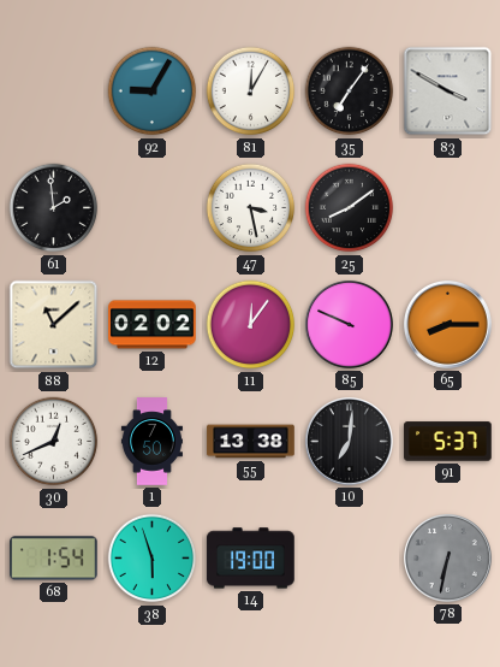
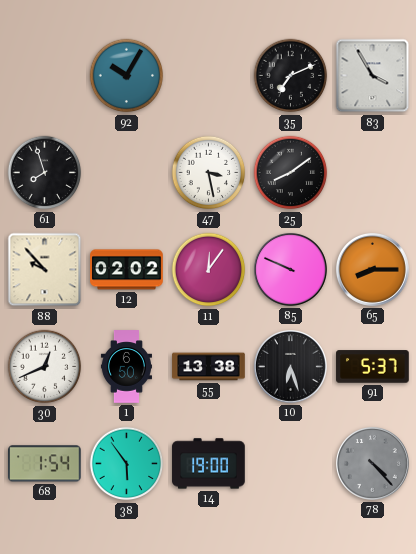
92: 9:05 -> 10:05 (127, 76)
81: 12:05 -> none (251, 92)
35: 7:06 -> 7:11 (291, 76)
83: 3:50 -> 3:55 (373, 76)
61: 1:59 -> 7:57 (45, 173)
88: 11:08 -> 9:53 (45, 270)
1: 7:50 -> 6:50 (126, 367)
10: 7:01 -> 6:27 (290, 366)
38: 5:57 -> 5:54 (127, 464)
78: 6:32 -> 4:23 (372, 463)
